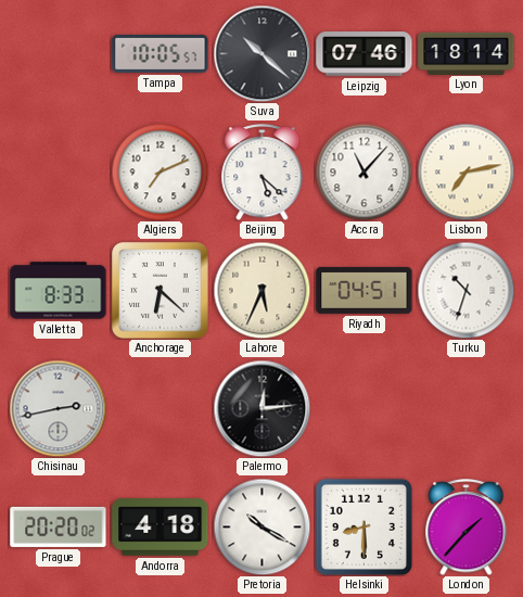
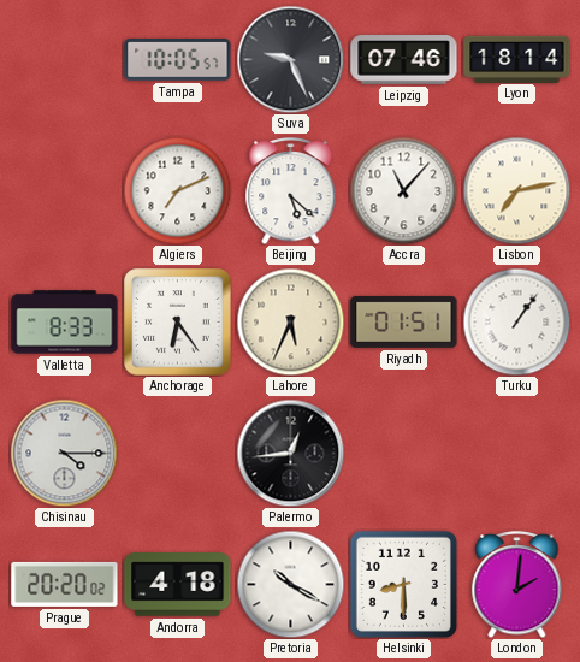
Suva: 10:22 -> 9:26 (290, 59)
Anchorage: 6:22 -> 6:24 (178, 323)
Riyadh: 04:51 -> 01:51 (404, 321)
Turku: 10:33 -> 1:06 (516, 321)
Chisinau: 2:43 -> 4:15 (64, 453)
Palermo: 12:14 -> 12:44 (290, 453)
London: 1:37 -> 2:01 (517, 585)
